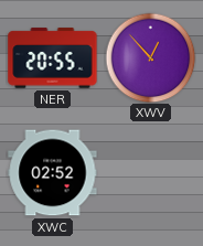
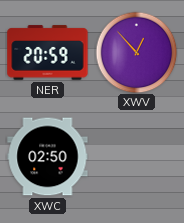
NER: 20:55 -> 20:59 (48, 53)
XWC: 02:52 -> 02:50 (48, 157)
